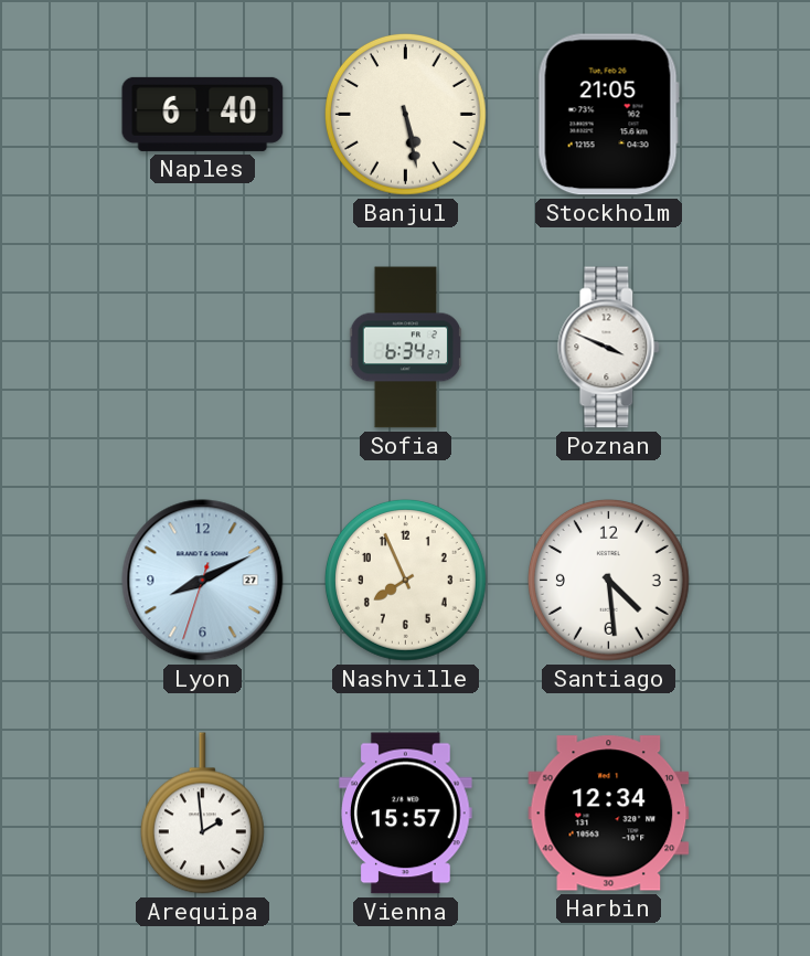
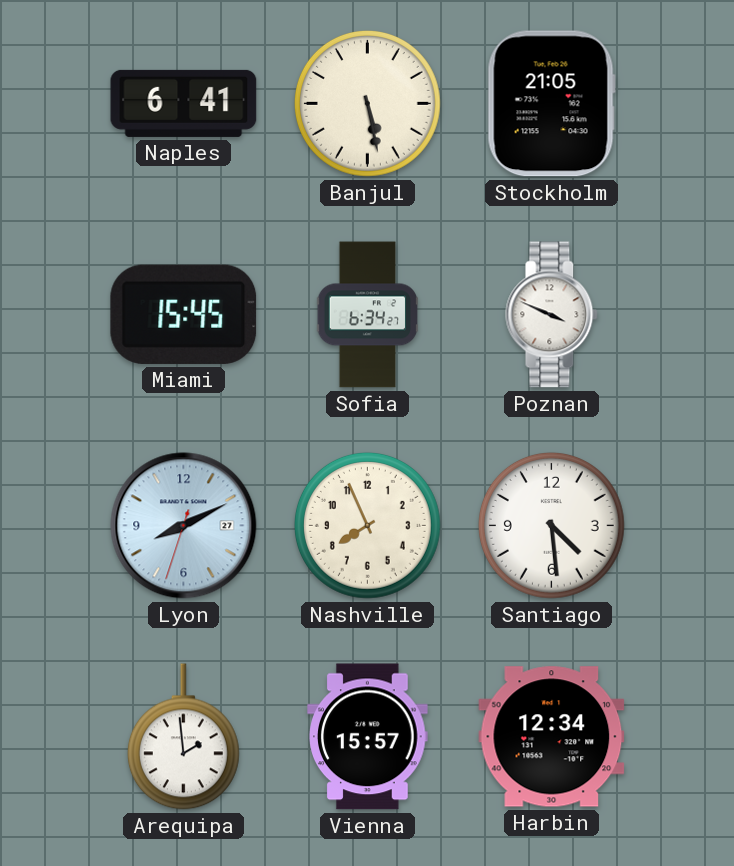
Naples: 6:40 -> 6:41 (184, 103)
Miami: none -> 15:45 (184, 314)
